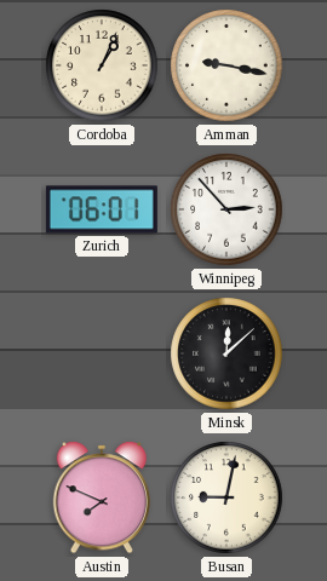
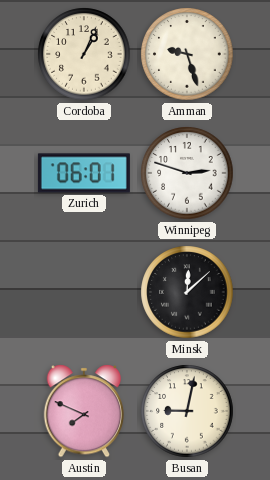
Amman: 9:17 -> 9:27 (187, 54)
Winnipeg: 2:53 -> 2:48 (187, 173)
